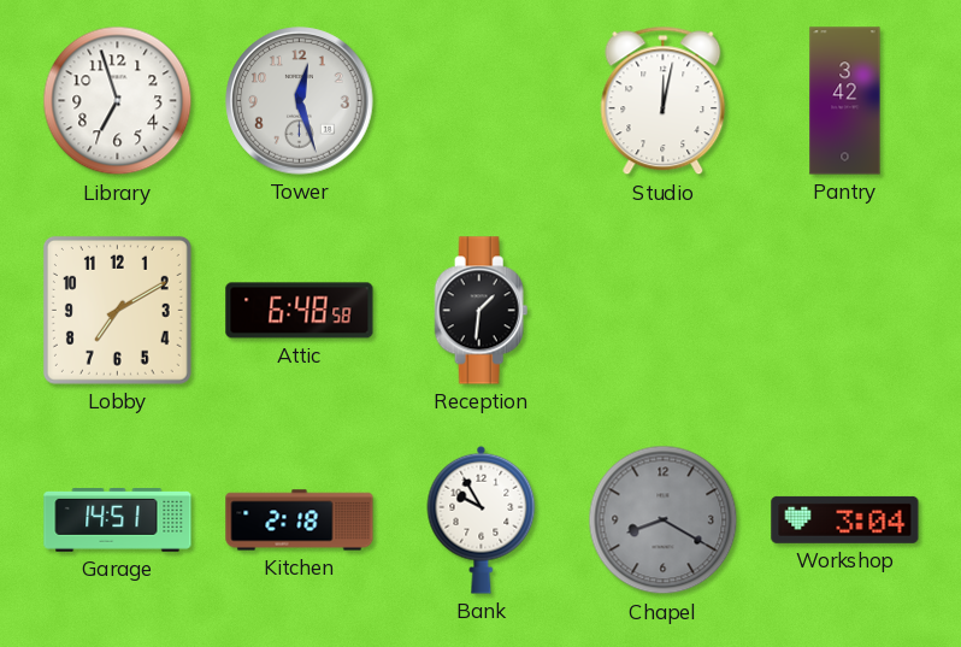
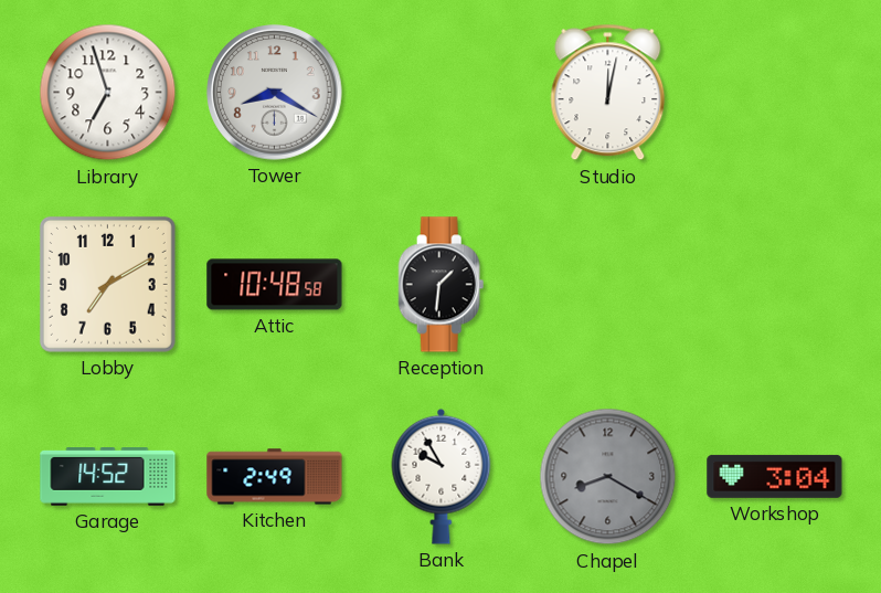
Tower: 12:27 -> 8:20 (275, 93)
Pantry: 3:42 -> none (845, 101)
Attic: 6:48 -> 10:48 (275, 285)
Garage: 14:51 -> 14:52 (108, 477)
Kitchen: 2:18 -> 2:49 (275, 477)
